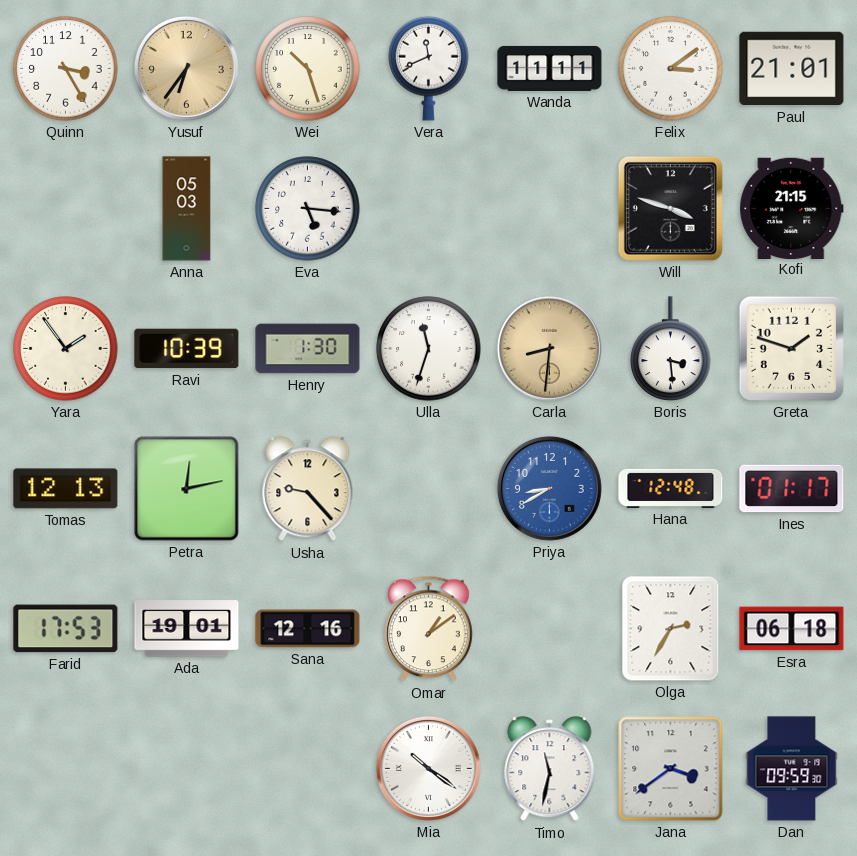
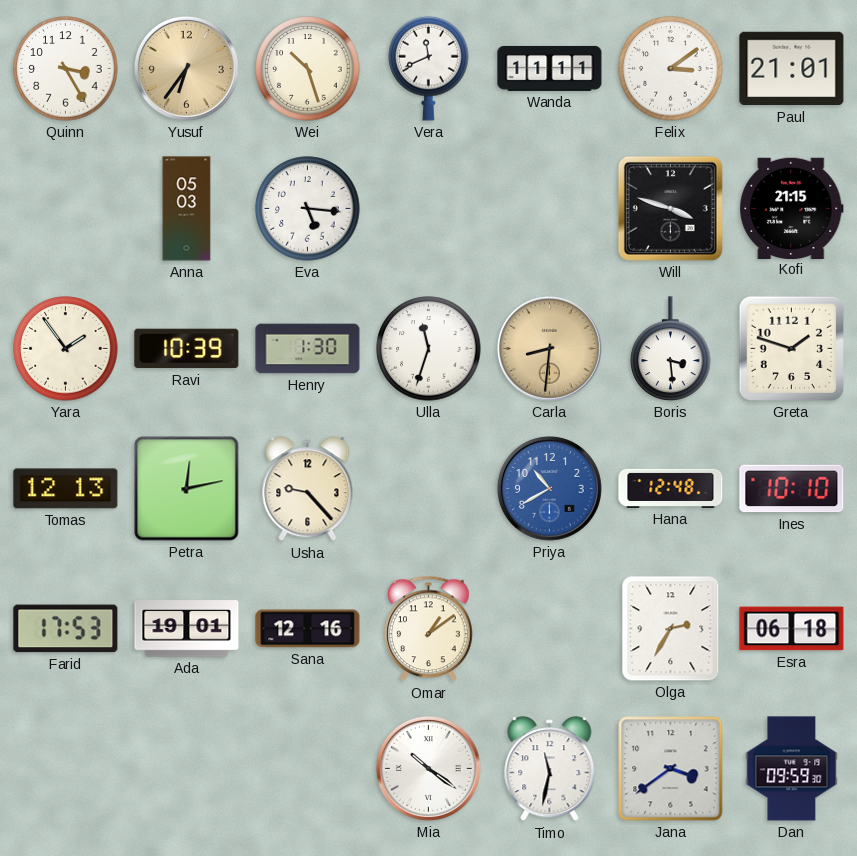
Priya: 8:40 -> 10:40 (549, 488)
Ines: 01:17 -> 10:10 (792, 489)
